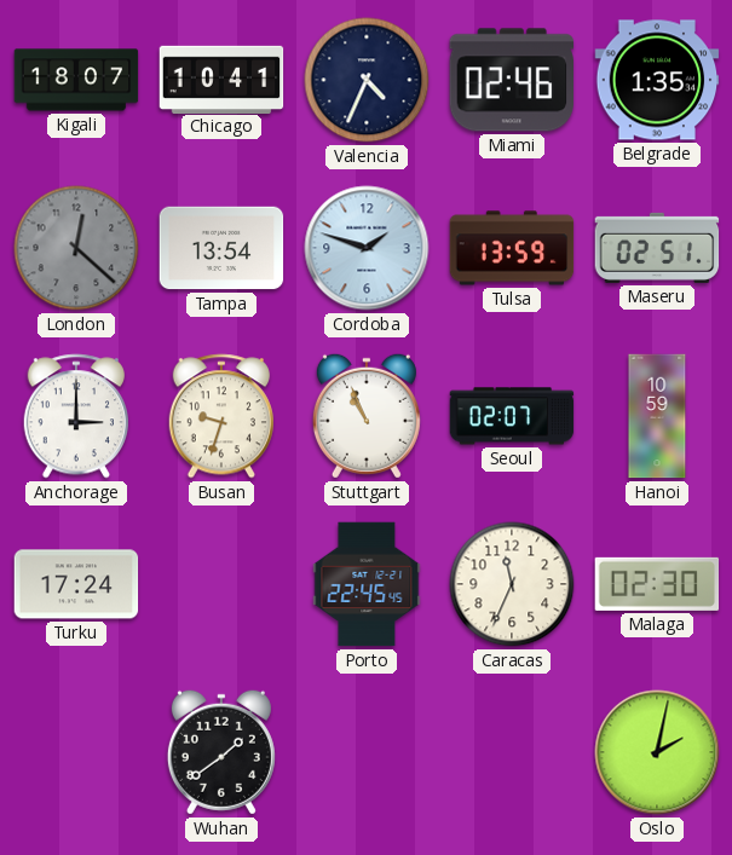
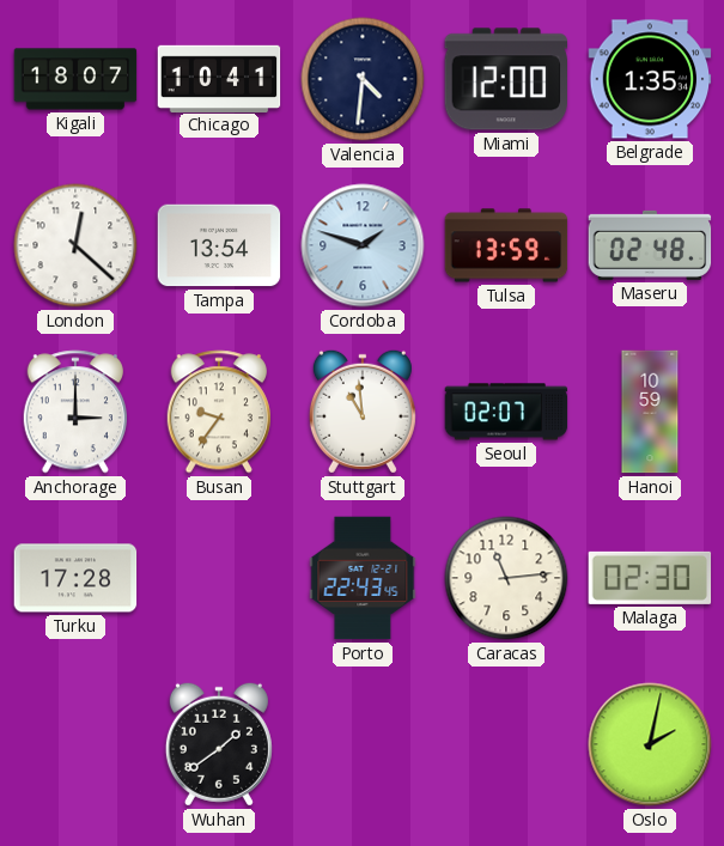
Valencia: 4:34 -> 4:31 (363, 79)
Miami: 02:46 -> 12:00 (506, 79)
London dial: grey -> white (75, 245)
Maseru: 02:51 -> 02:48 (650, 245)
Busan: 9:33 -> 9:36 (218, 412)
Stuttgart: 10:56 -> 10:59 (363, 412)
Turku: 17:24 -> 17:28 (75, 578)
Porto: 22:45 -> 22:43 (363, 578)
Caracas: 11:34 -> 11:14 (506, 578)
